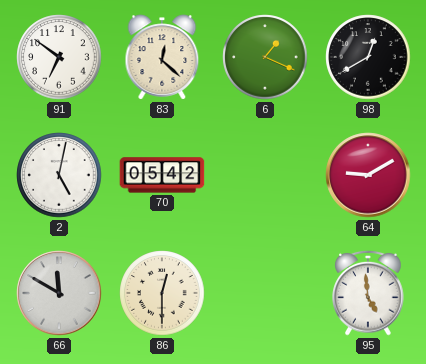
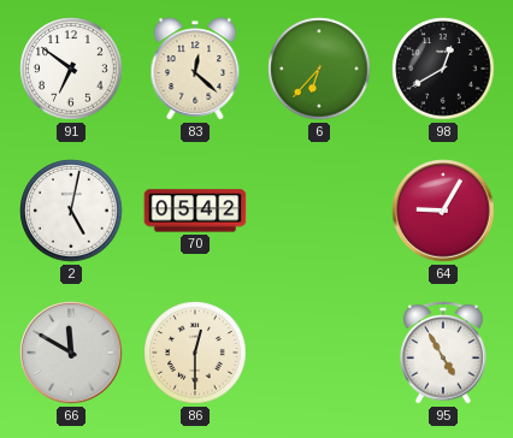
6: 1:19 -> 6:37 (319, 69)
64: 9:10 -> 9:05 (443, 211)
95: 4:59 -> 4:55 (443, 353)
